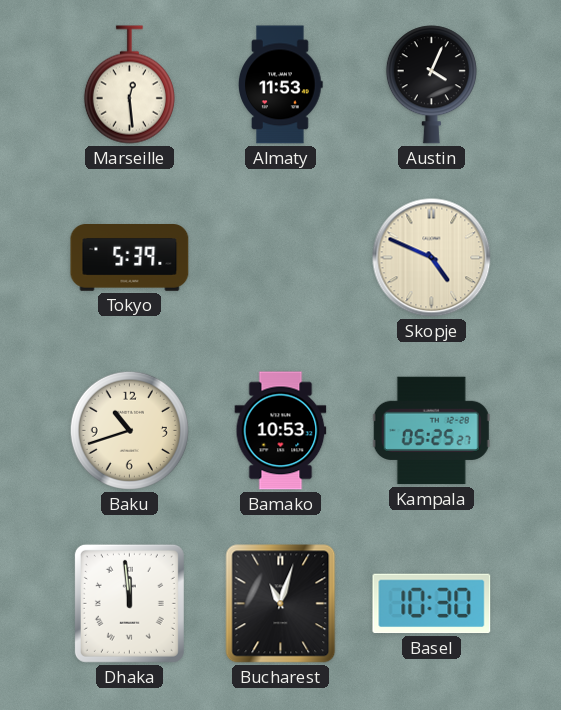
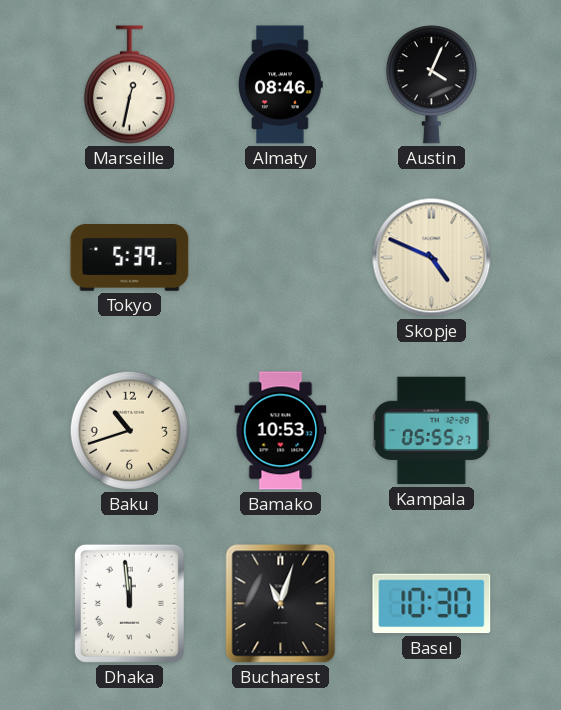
Marseille: 12:29 -> 12:32 (129, 85)
Almaty: 11:53 -> 08:46 (281, 85)
Kampala: 05:25 -> 05:55 (431, 431)
